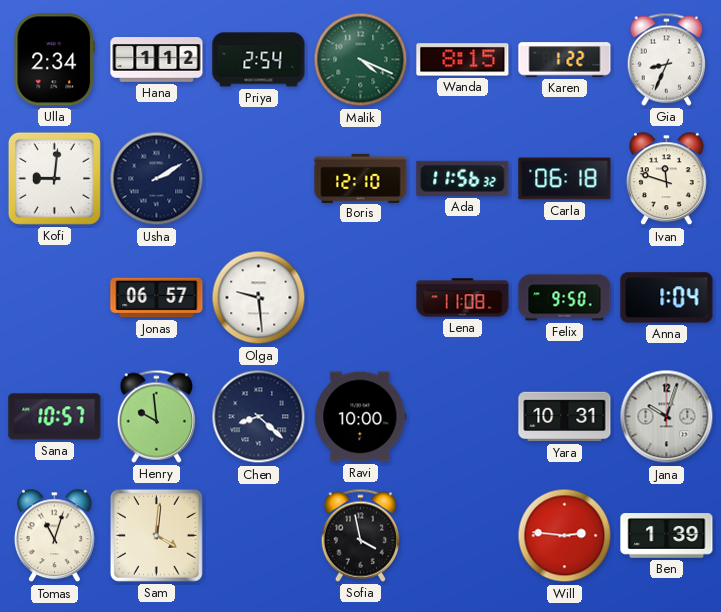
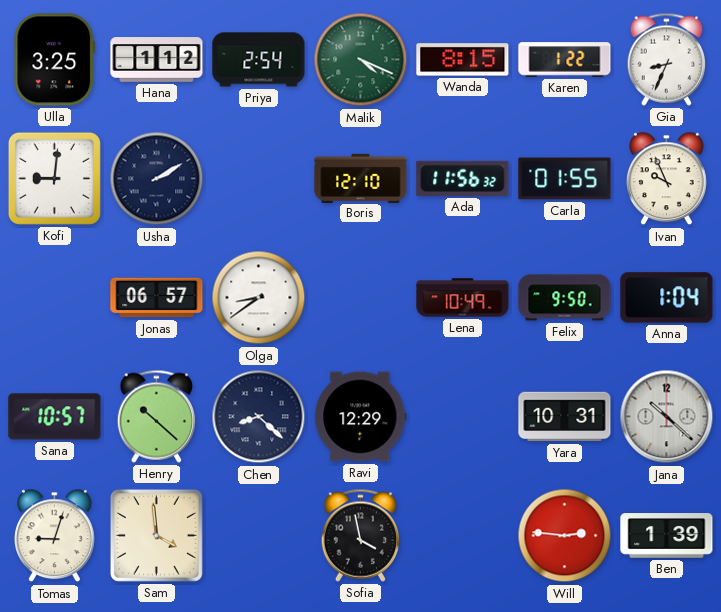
Ulla: 2:34 -> 3:25 (55, 60)
Carla: 06:18 -> 01:55 (565, 179)
Ivan: 11:48 -> 9:56 (667, 179)
Olga: 9:29 -> 8:39 (259, 298)
Lena: 11:08 -> 10:49 (463, 298)
Henry: 9:59 -> 10:22 (156, 416)
Ravi: 10:00 -> 12:29 (361, 417)
Jana: 10:03 -> 10:22 (667, 417)
Tomas: 11:03 -> 9:03 (55, 536)
Sam: 4:01 -> 3:59 (156, 535)
